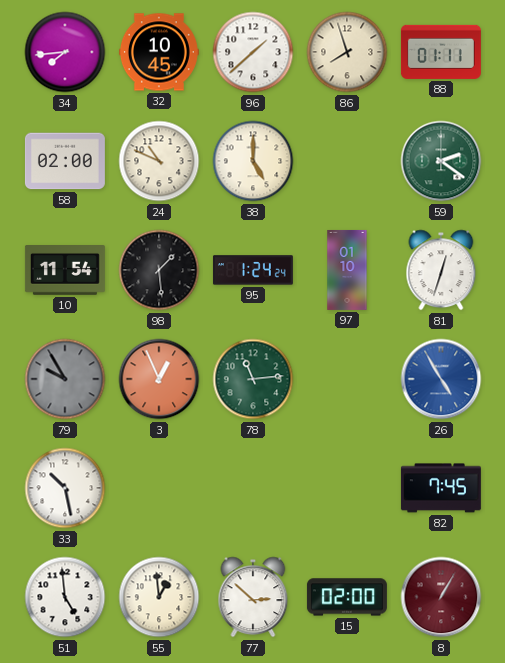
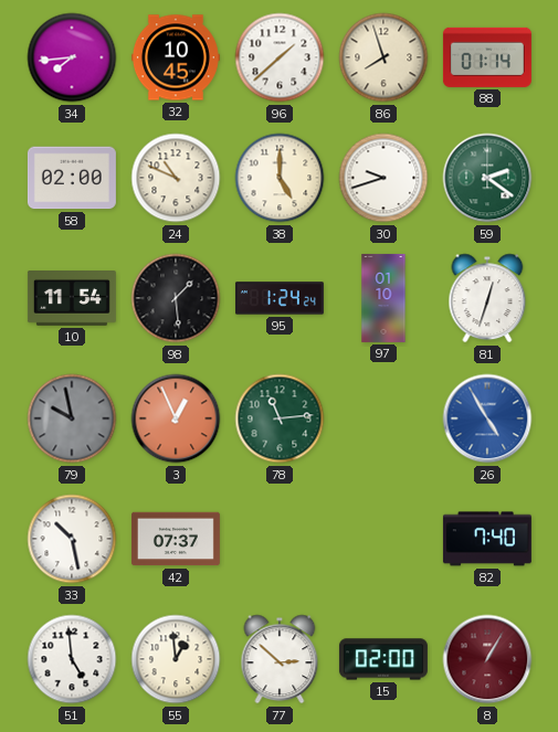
88: 01:11 -> 01:14 (487, 57)
30: none -> 9:42 (383, 178)
79: 9:55 -> 9:58 (72, 418)
42: none -> 07:37 (176, 539)
82: 7:45 -> 7:40 (487, 539)
